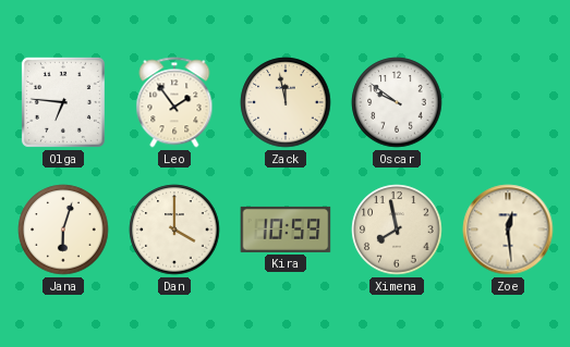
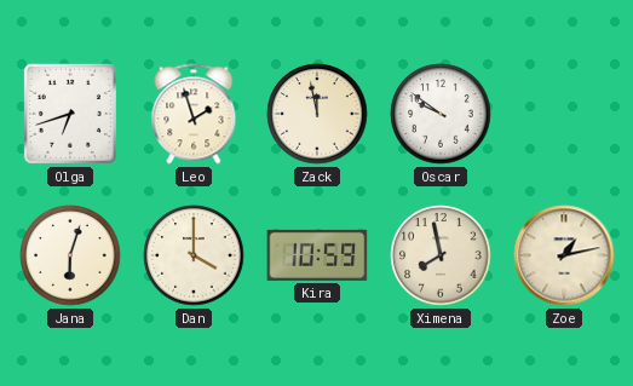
Olga: 6:46 -> 6:42 (70, 114)
Leo: 1:54 -> 1:57 (194, 114)
Zoe: 12:29 -> 1:13 (564, 255)
